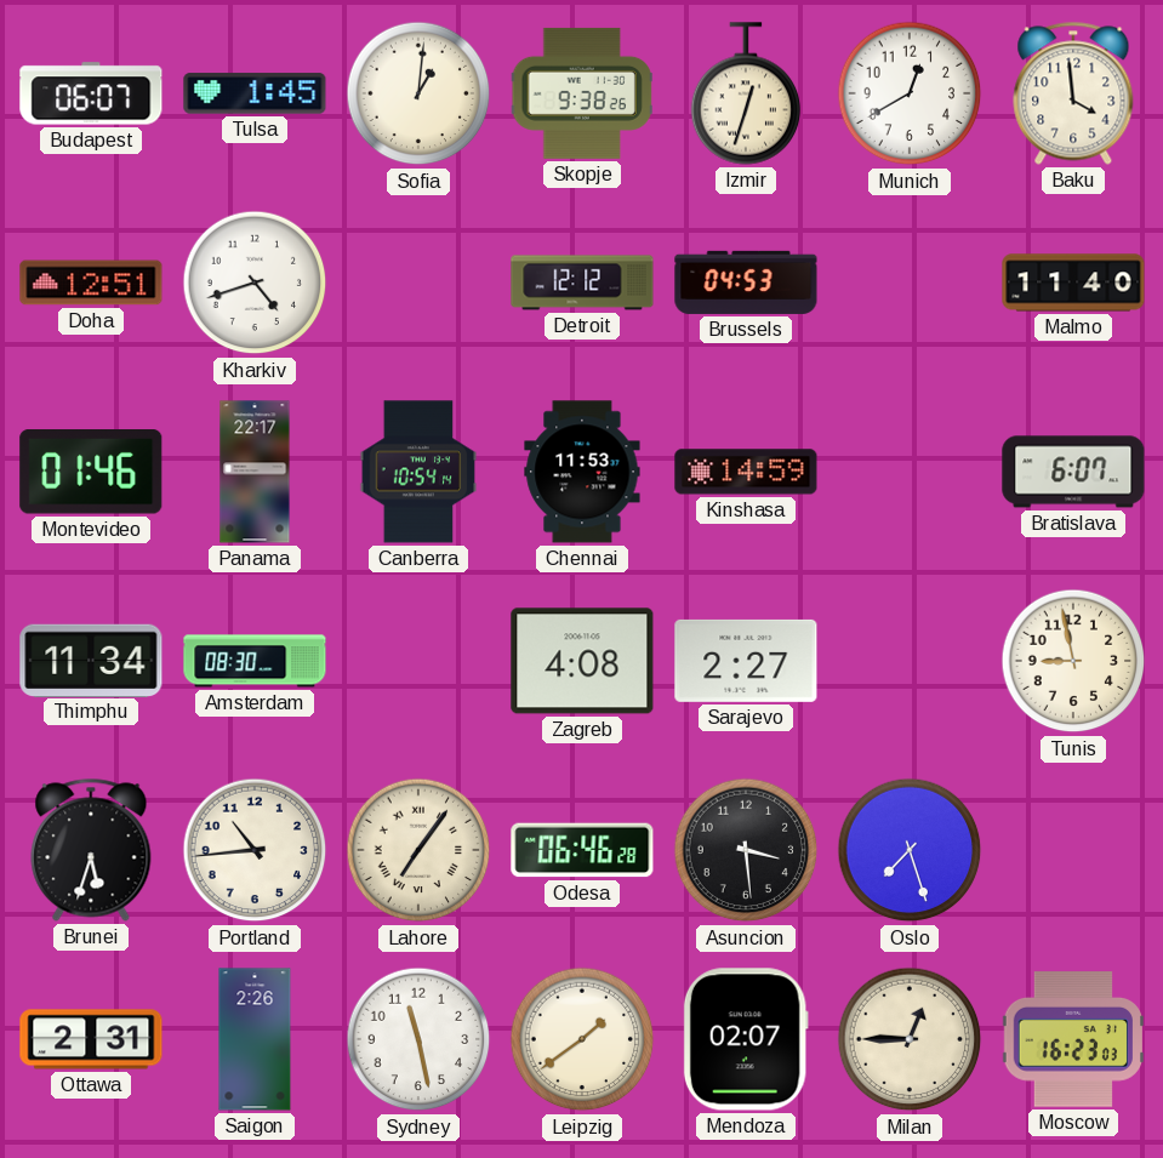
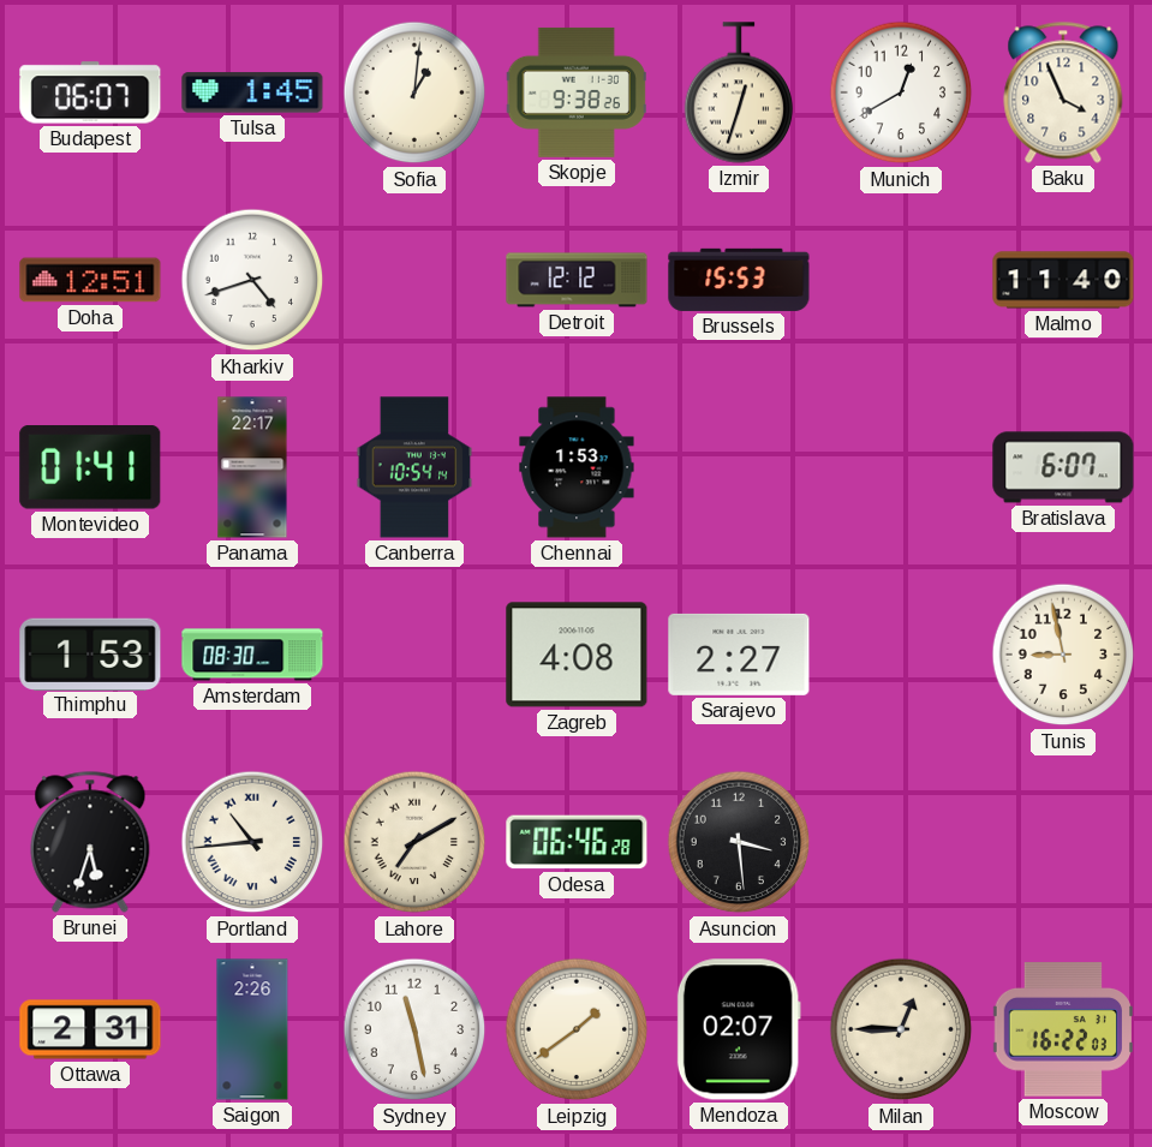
Baku: 3:59 -> 3:56 (1063, 92)
Brussels: 04:53 -> 15:53 (739, 280)
Montevideo: 01:46 -> 01:41 (90, 468)
Chennai: 11:53 -> 1:53 (577, 467)
Kinshasa: 14:59 -> none (746, 472)
Thimphu: 11:34 -> 1:53 (90, 653)
Portland numerals: Arabic -> Roman (252, 842)
Lahore: 7:06 -> 7:10 (414, 842)
Oslo: 7:27 -> none (910, 850)
Moscow: 16:23 -> 16:22 (1062, 1029)
